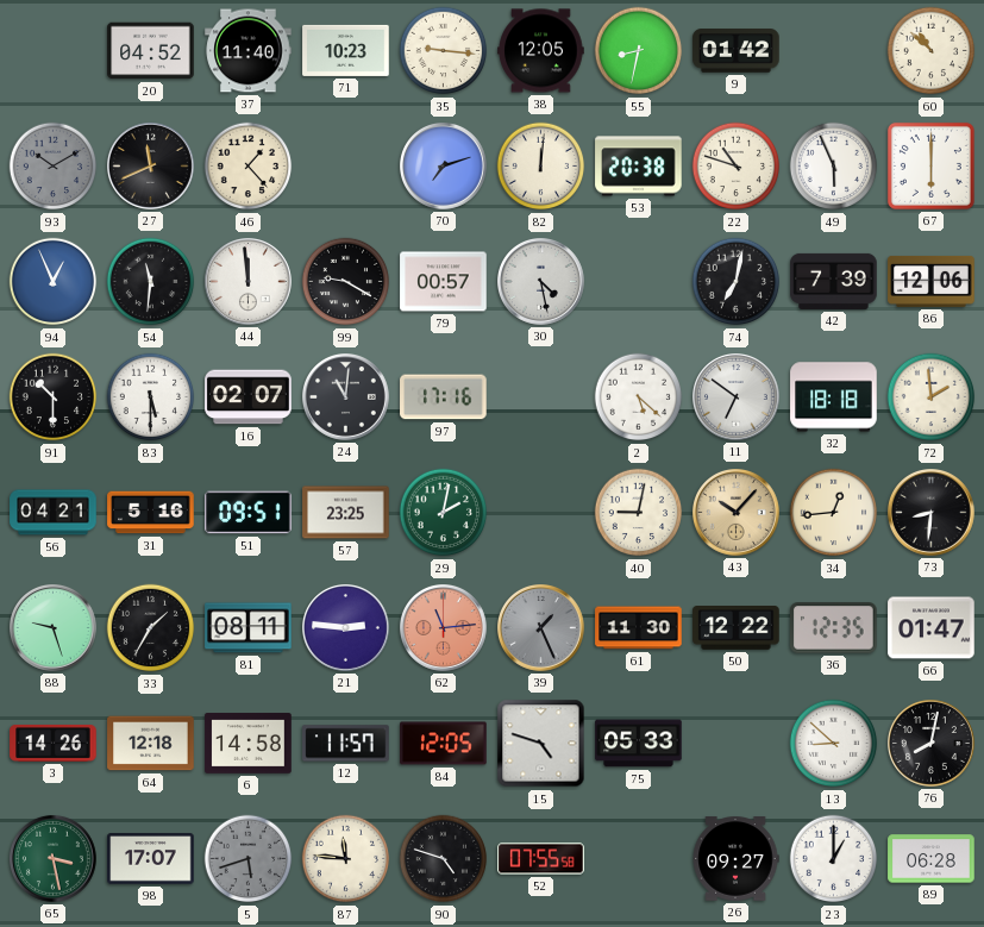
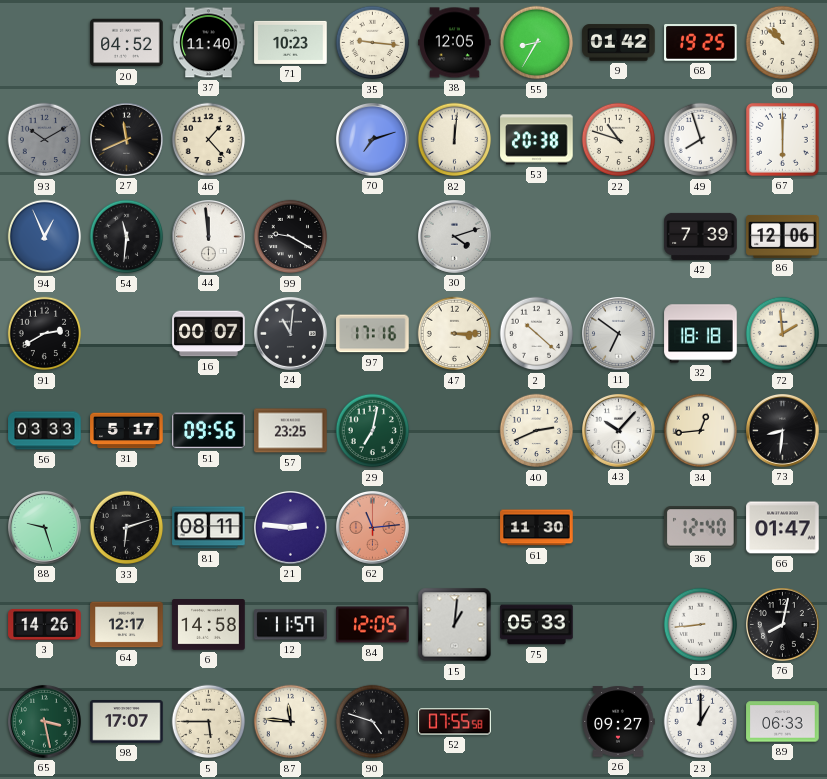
55: 8:32 -> 8:35 (537, 43)
68: none -> 19:25 (701, 43)
49: 5:56 -> 7:57 (701, 140)
79: 00:57 -> none (444, 282)
30: 4:28 -> 4:12 (455, 237)
74: 7:02 -> none (737, 282)
91: 10:30 -> 2:40 (45, 334)
83: 5:30 -> none (151, 397)
16: 02:07 -> 00:07 (209, 334)
47: none -> 3:15 (455, 334)
2: 5:22 -> 10:22 (537, 334)
56: 04:21 -> 03:33 (45, 431)
31: 5:16 -> 5:17 (127, 431)
51: 09:51 -> 09:56 (209, 431)
29: 2:02 -> 7:02 (373, 431)
40: 9:02 -> 2:41 (537, 431)
43 dial: champagne -> white (619, 431)
33: 1:35 -> 6:12 (127, 528)
39: 1:26 -> none (541, 628)
50: 12:22 -> none (737, 628)
36: 12:35 -> 12:40 (701, 528)
64: 12:18 -> 12:17 (127, 625)
15: 4:48 -> 1:01 (455, 625)
13: 8:52 -> 8:44 (701, 625)
5: 5:42 -> 5:45 (209, 722)
5 dial: grey -> cream (209, 722)
89: 06:28 -> 06:33 (783, 722)
